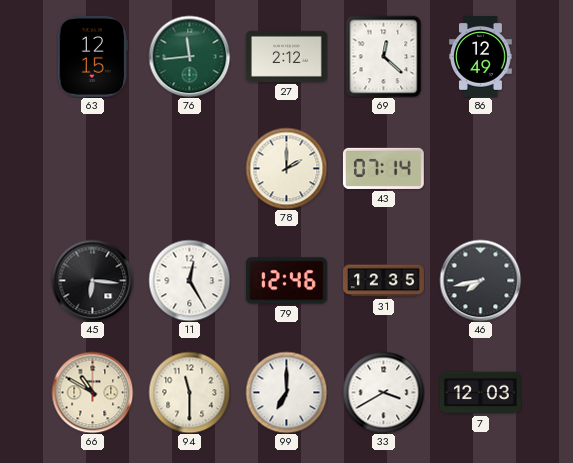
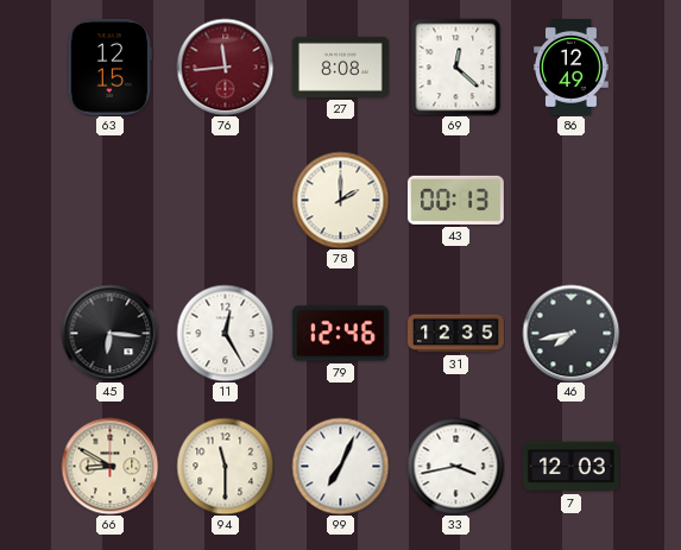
76 dial: green -> burgundy (225, 67)
27: 2:12 -> 8:08 (340, 67)
43: 07:14 -> 00:13 (455, 200)
66: 10:50 -> 8:50 (109, 466)
99: 7:00 -> 7:04 (340, 466)
33: 3:40 -> 3:43 (455, 466)
